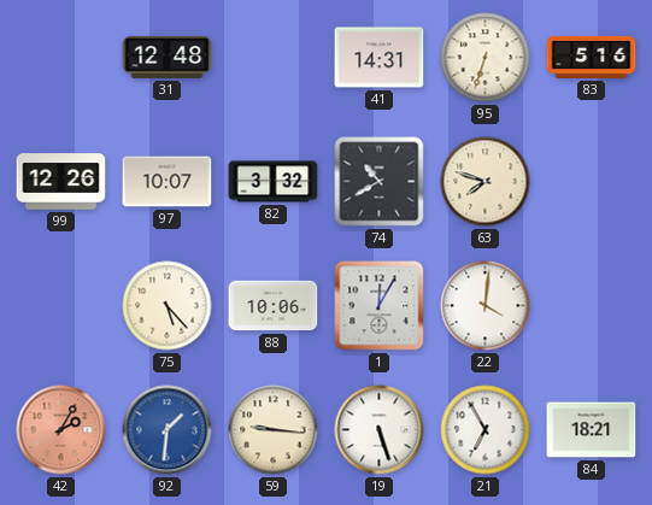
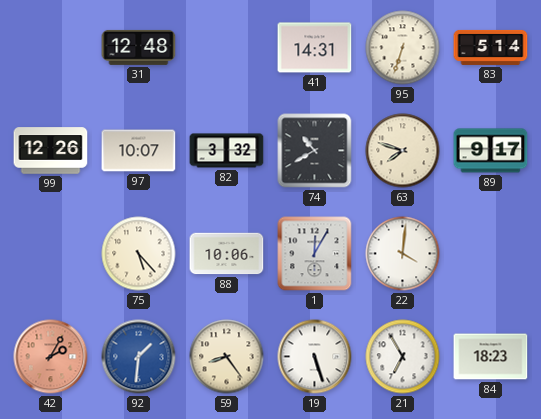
83: 5:16 -> 5:14 (491, 47)
89: none -> 9:17 (491, 151)
59: 9:16 -> 8:24 (227, 357)
84: 18:21 -> 18:23 (491, 357)
